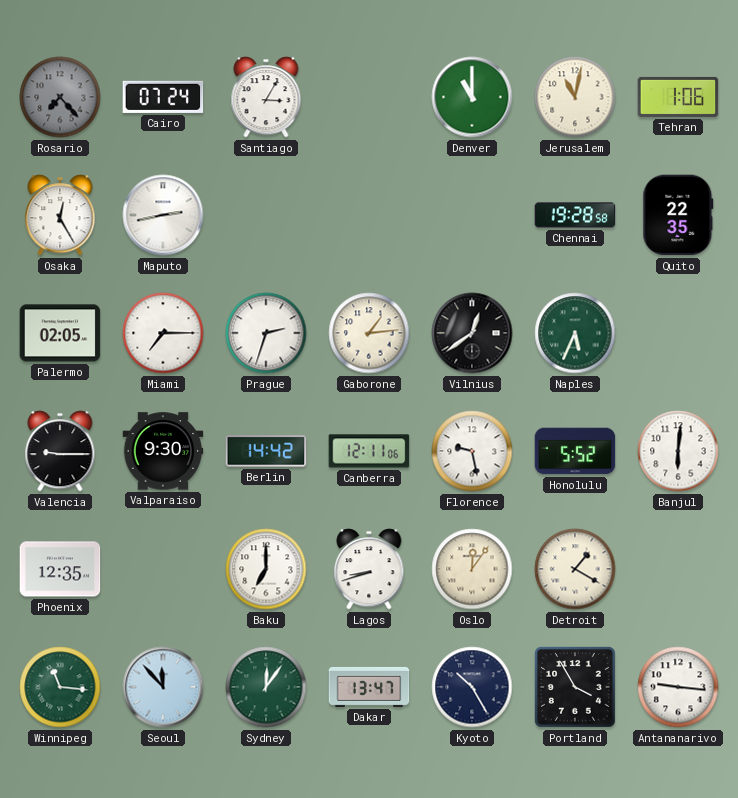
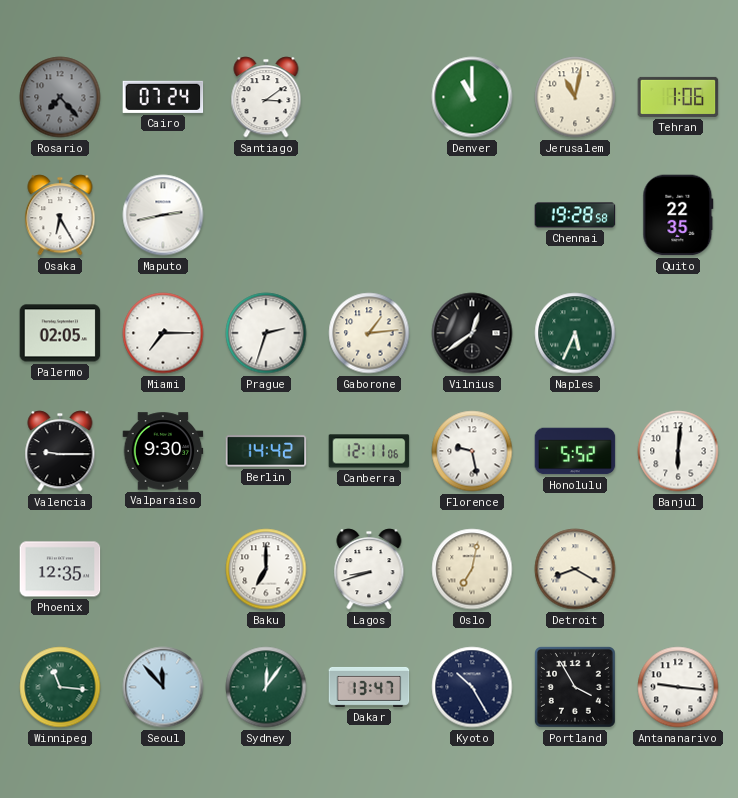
Santiago: 3:05 -> 3:09 (266, 97)
Osaka: 12:25 -> 6:25 (60, 215)
Oslo: 12:06 -> 7:02 (472, 569)
Detroit: 1:20 -> 8:20 (575, 569)
